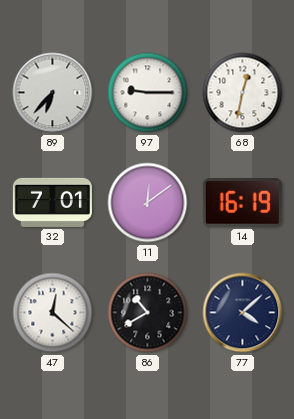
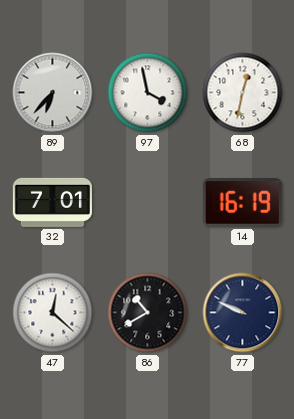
97: 9:15 -> 3:58 (148, 93)
11: 12:09 -> none (148, 203)
77: 4:08 -> 9:49 (243, 313)
